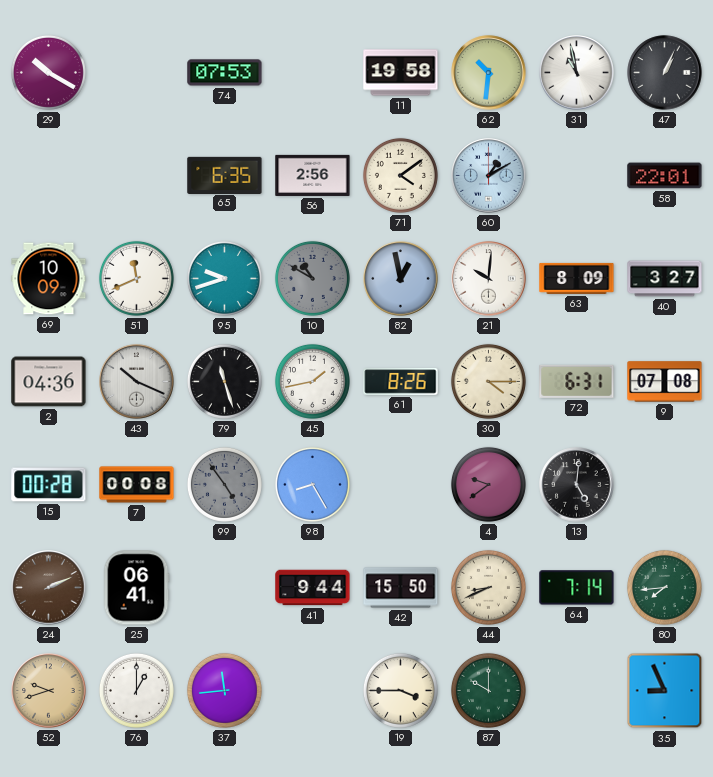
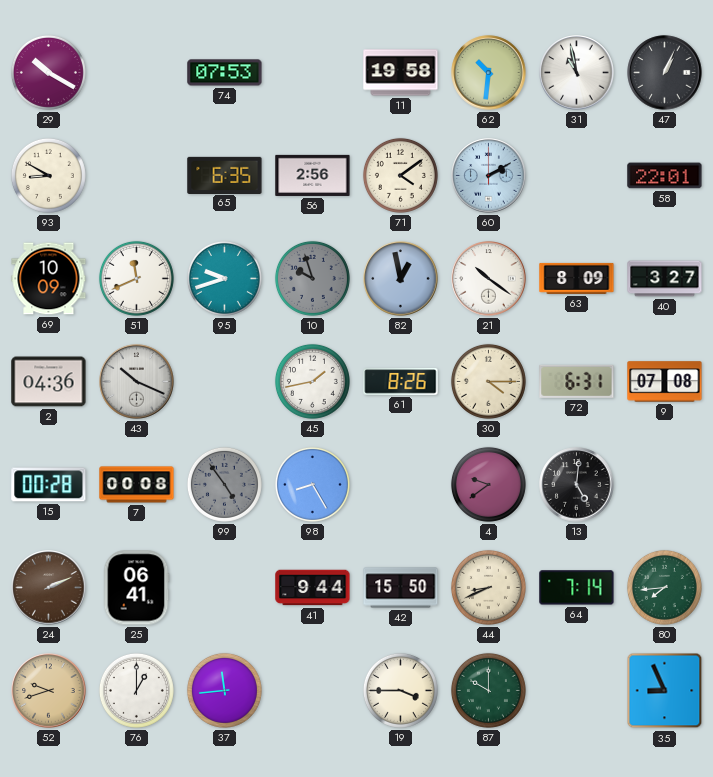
93: none -> 8:50 (48, 175)
60: 1:10 -> 2:10 (489, 176)
10: 10:50 -> 9:57 (312, 278)
21: 10:01 -> 10:21 (489, 279)
79: 11:27 -> none (224, 381)
